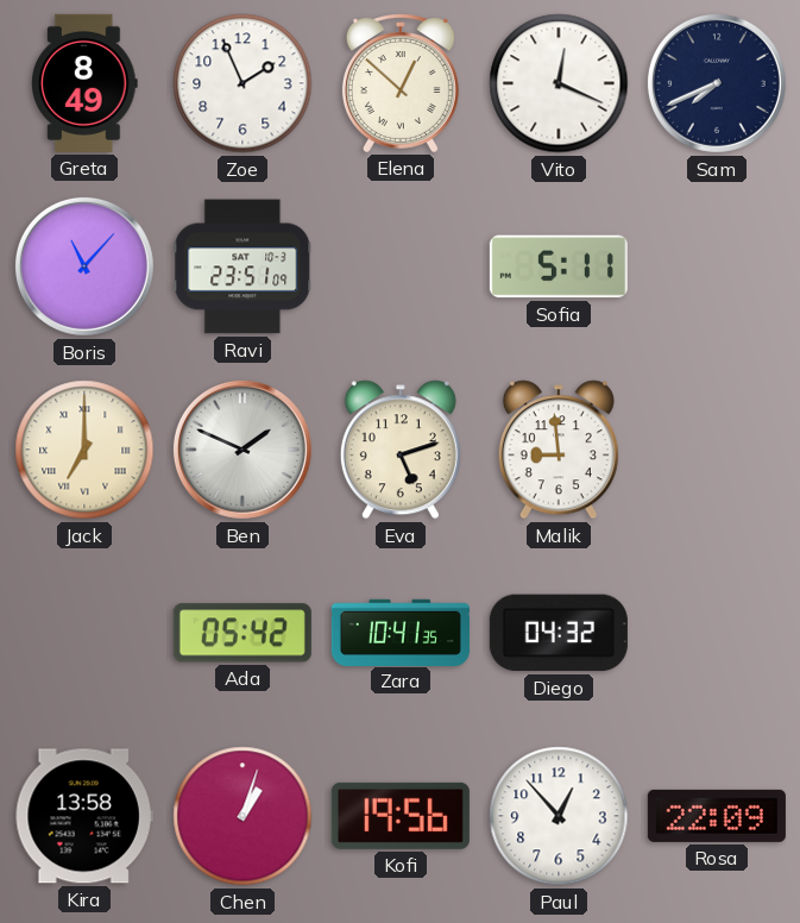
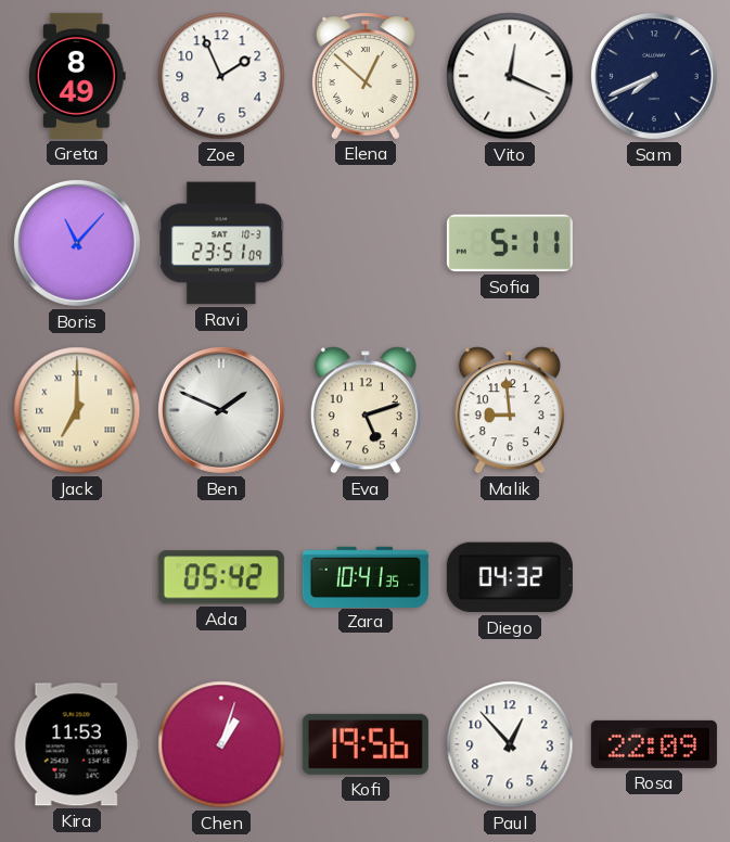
Kira: 13:58 -> 11:53 (77, 744)
